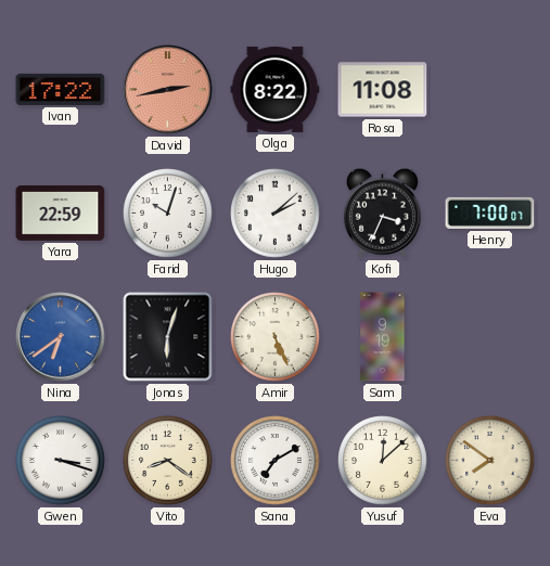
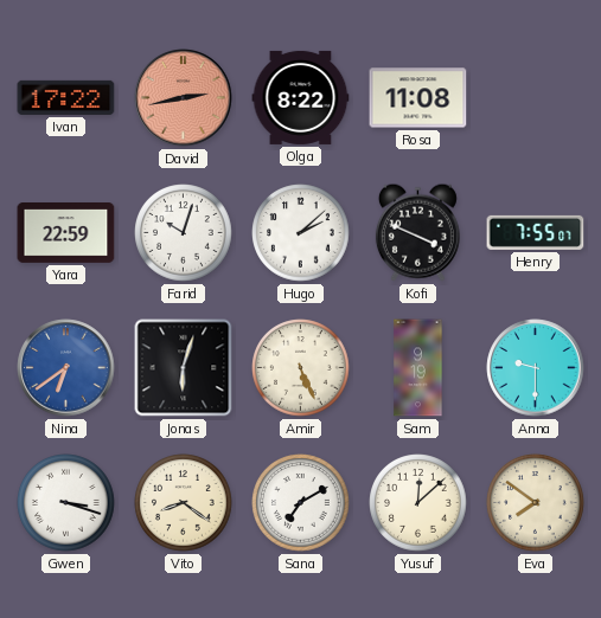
Kofi: 3:34 -> 3:49 (417, 232)
Henry: 7:00 -> 7:55 (536, 232)
Anna: none -> 9:30 (536, 368)
